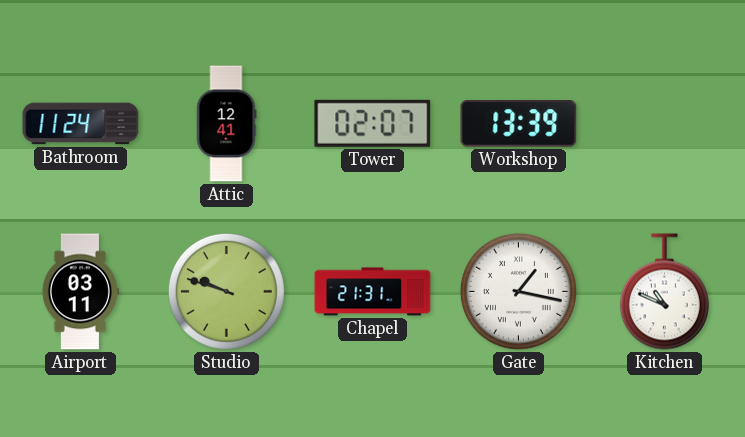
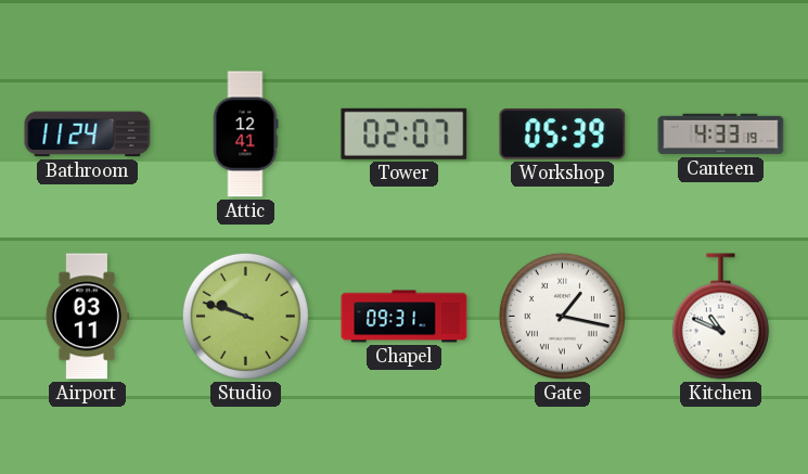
Workshop: 13:39 -> 05:39 (563, 134)
Canteen: none -> 4:33 (721, 134)
Chapel: 21:31 -> 09:31 (405, 317)
